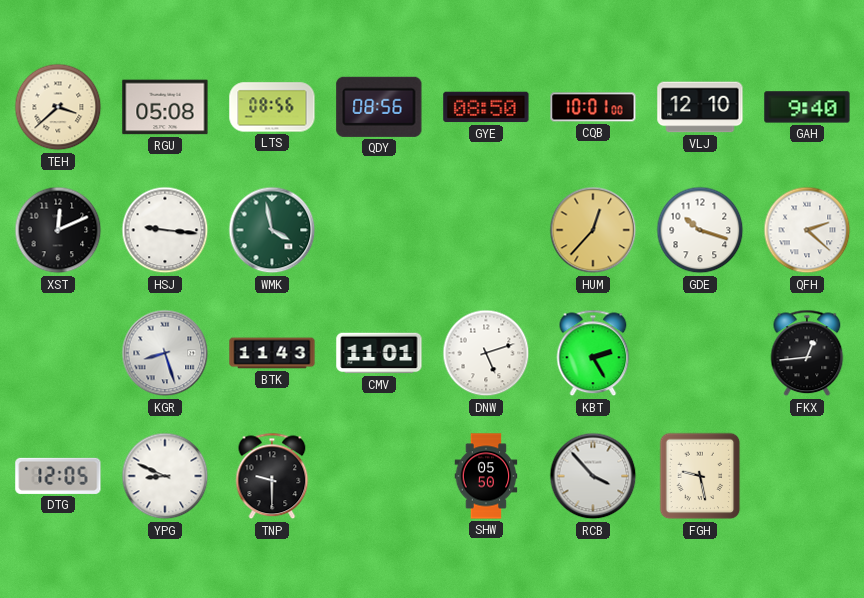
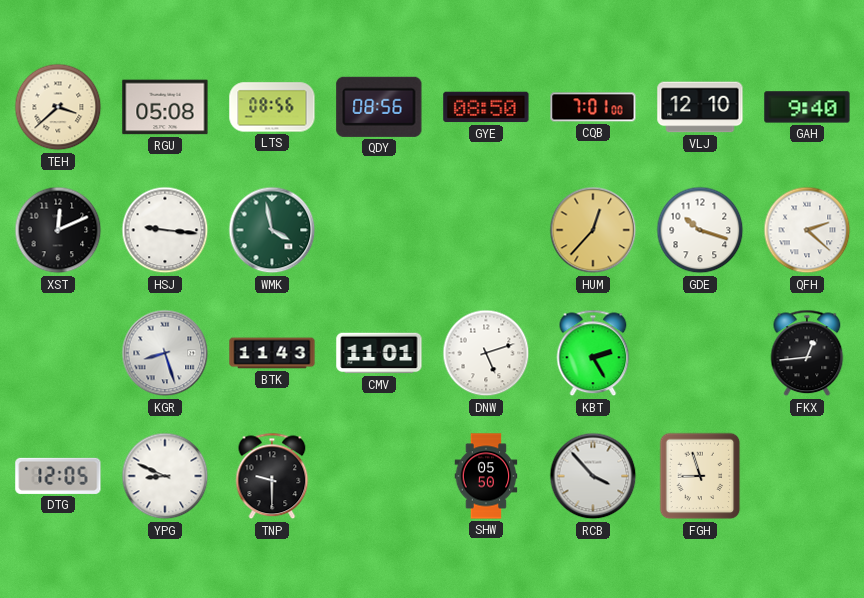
CQB: 10:01 -> 7:01 (593, 107)
FGH: 9:28 -> 8:57 (700, 476)
